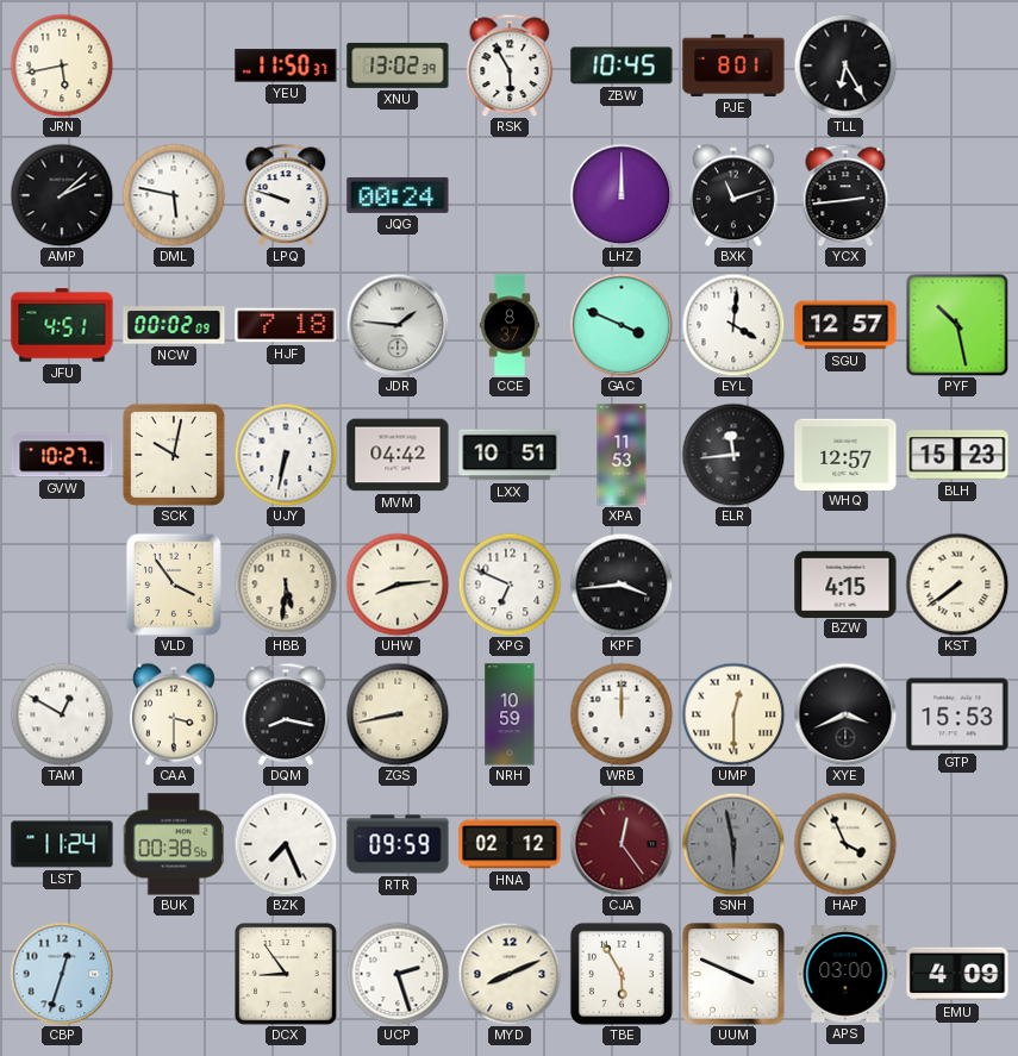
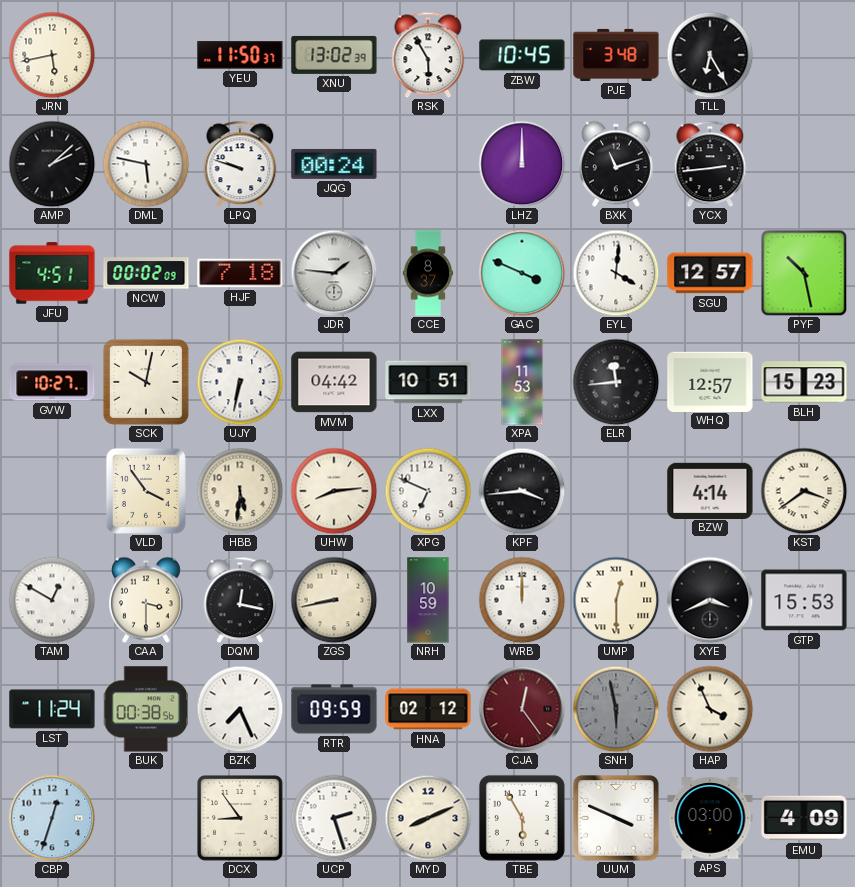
PJE: 8:01 -> 3:48 (616, 55)
BZW: 4:15 -> 4:14 (710, 490)
KST: 7:39 -> 3:39 (804, 491)
DQM: 8:17 -> 12:17 (240, 600)
